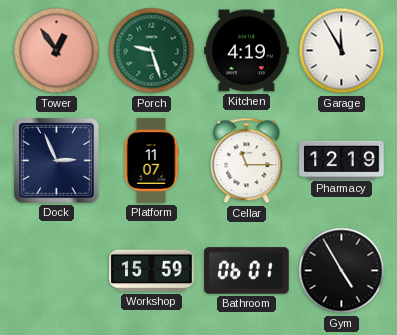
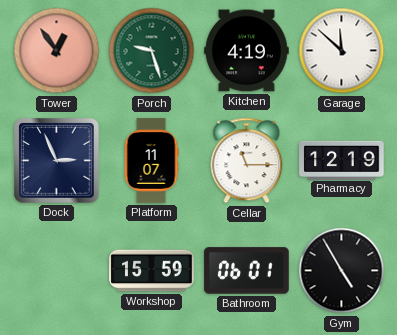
Garage: 11:55 -> 11:52 (342, 51)
